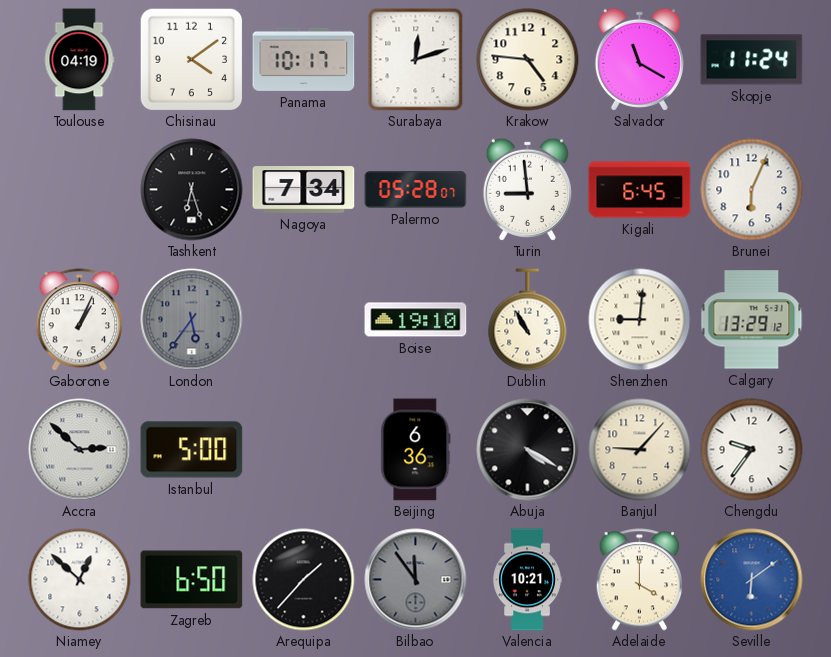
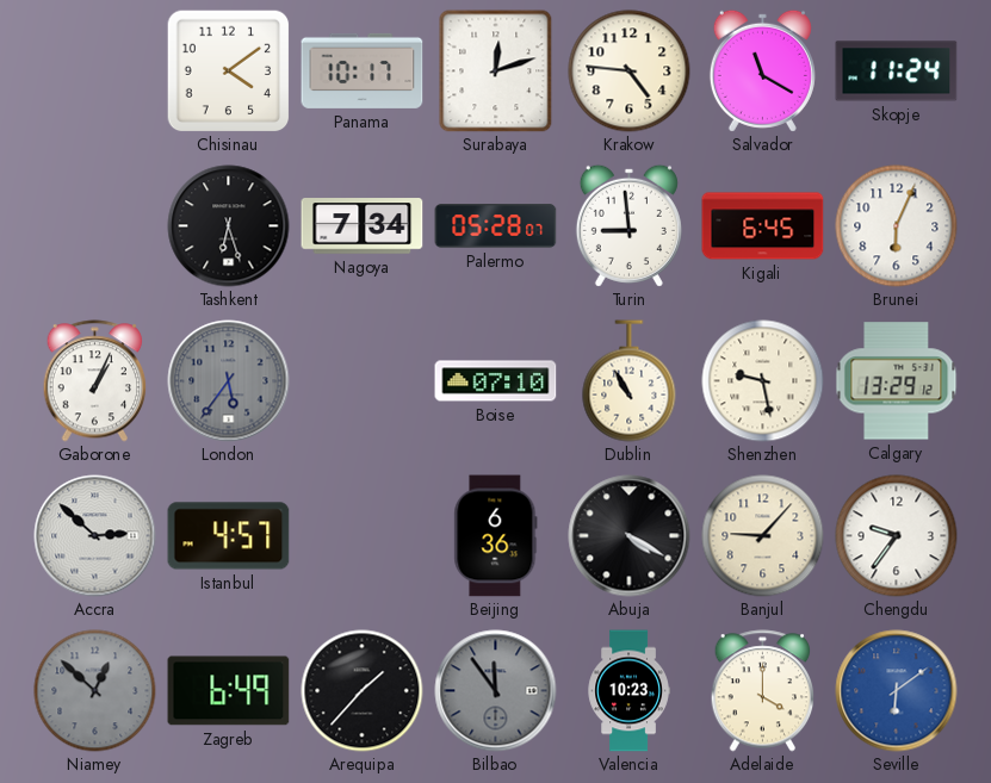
Toulouse: 04:19 -> none (79, 60)
Boise: 19:10 -> 07:10 (496, 381)
Shenzhen: 9:01 -> 9:28 (763, 381)
Istanbul: 5:00 -> 4:57 (229, 536)
Niamey dial: white -> grey (95, 691)
Zagreb: 6:50 -> 6:49 (229, 691)
Valencia: 10:21 -> 10:23 (628, 691)
